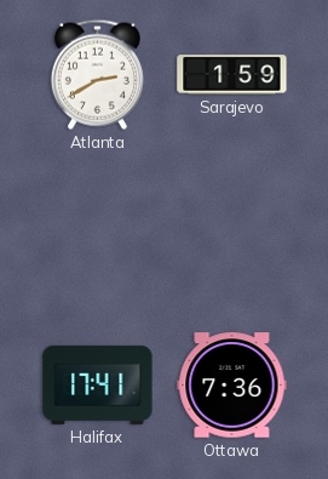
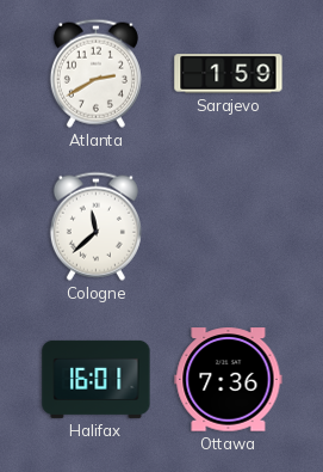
Cologne: none -> 11:38 (95, 226)
Halifax: 17:41 -> 16:01 (97, 379)
